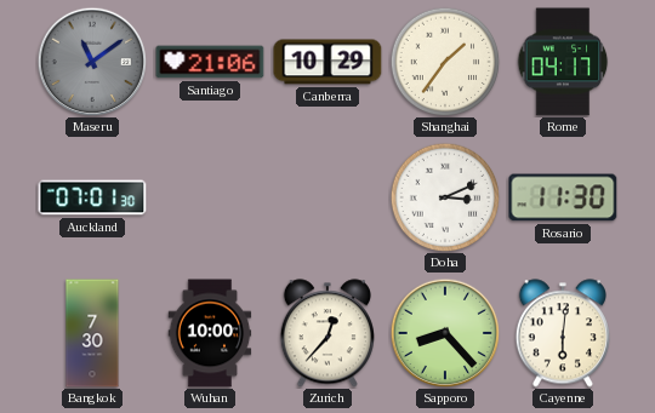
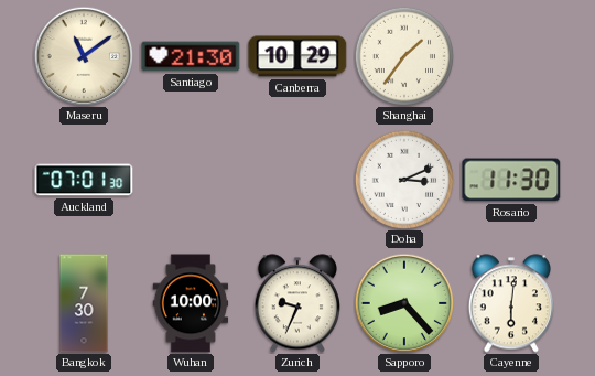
Maseru dial: grey -> cream (84, 56)
Santiago: 21:06 -> 21:30 (191, 56)
Rome: 04:17 -> none (563, 62)
Zurich: 12:37 -> 9:34 (297, 303)
